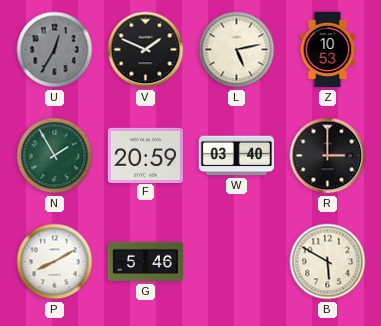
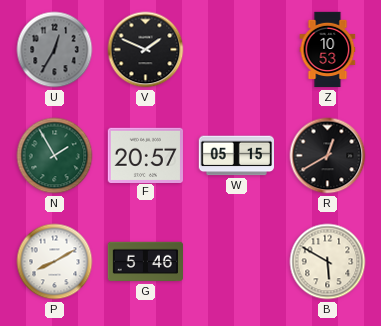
L: 5:13 -> none (237, 50)
F: 20:59 -> 20:57 (145, 155)
W: 03:40 -> 05:15 (236, 156)
R: 3:00 -> 12:40 (328, 156)
